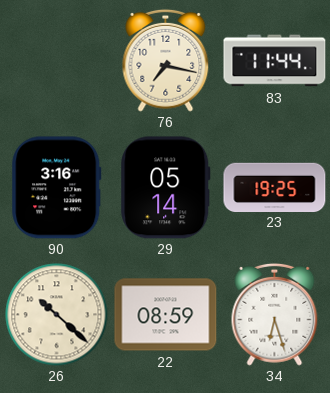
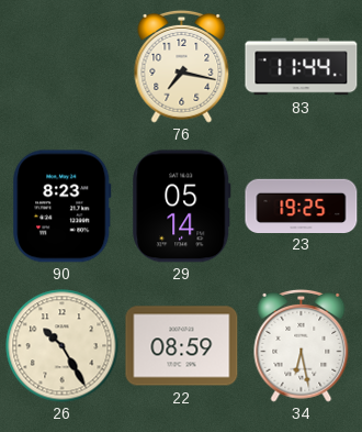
90: 3:16 -> 8:23 (63, 207)
26: 10:22 -> 10:25 (63, 346)
34: 6:27 -> 6:28 (302, 345)
